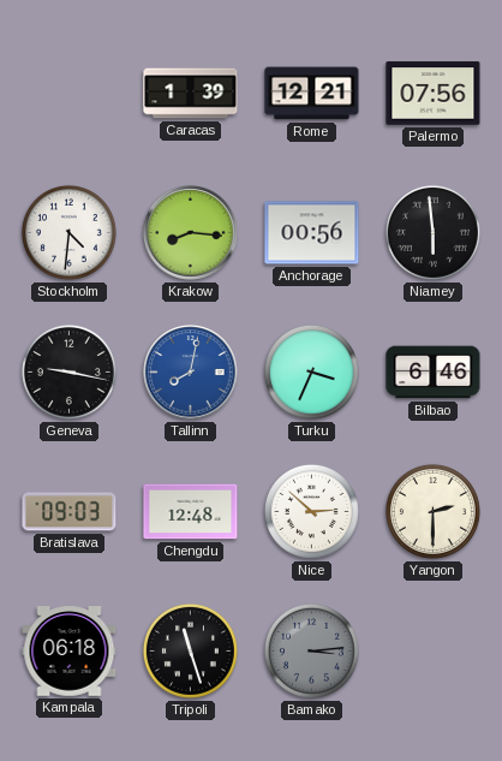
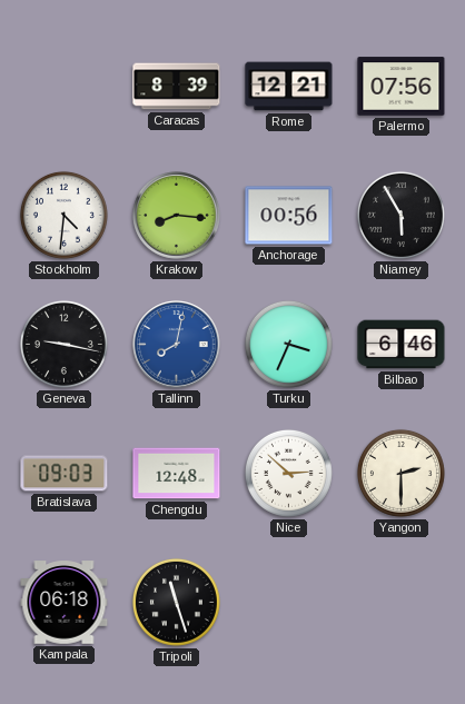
Caracas: 1:39 -> 8:39 (177, 87)
Niamey: 5:59 -> 5:55 (400, 215)
Bamako: 3:14 -> none (311, 650)
